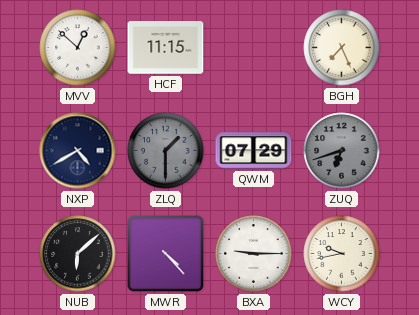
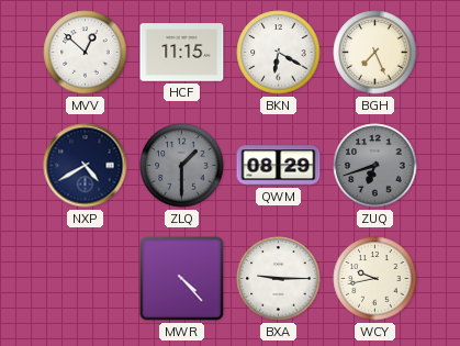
BKN: none -> 6:20 (279, 53)
QWM: 07:29 -> 08:29 (279, 166)
NUB: 6:08 -> none (78, 254)
